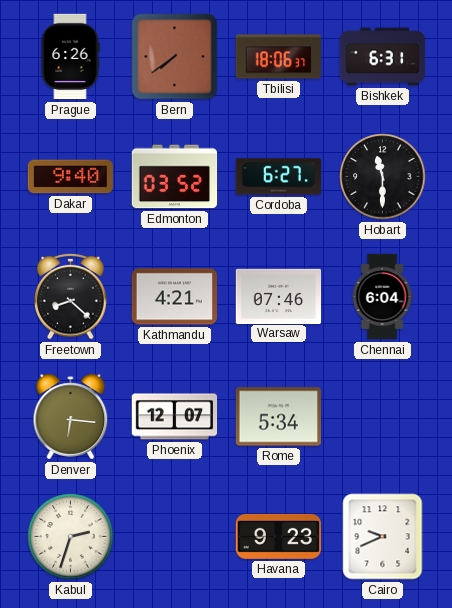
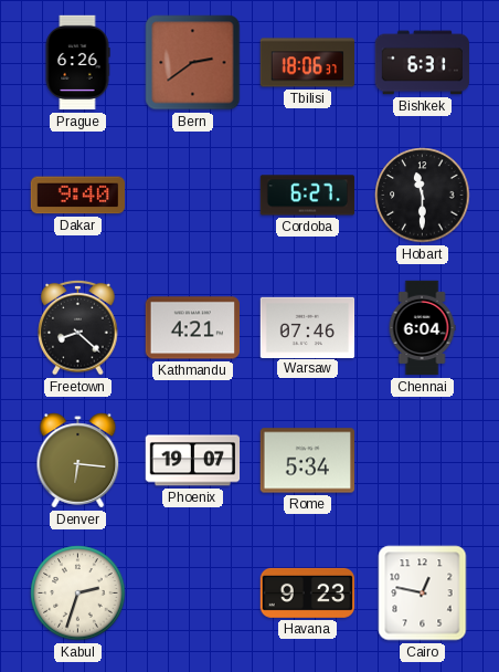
Bern: 7:39 -> 2:39 (193, 63)
Edmonton: 03:52 -> none (175, 177)
Phoenix: 12:07 -> 19:07 (193, 461)
Cairo: 9:41 -> 12:47 (423, 594)
